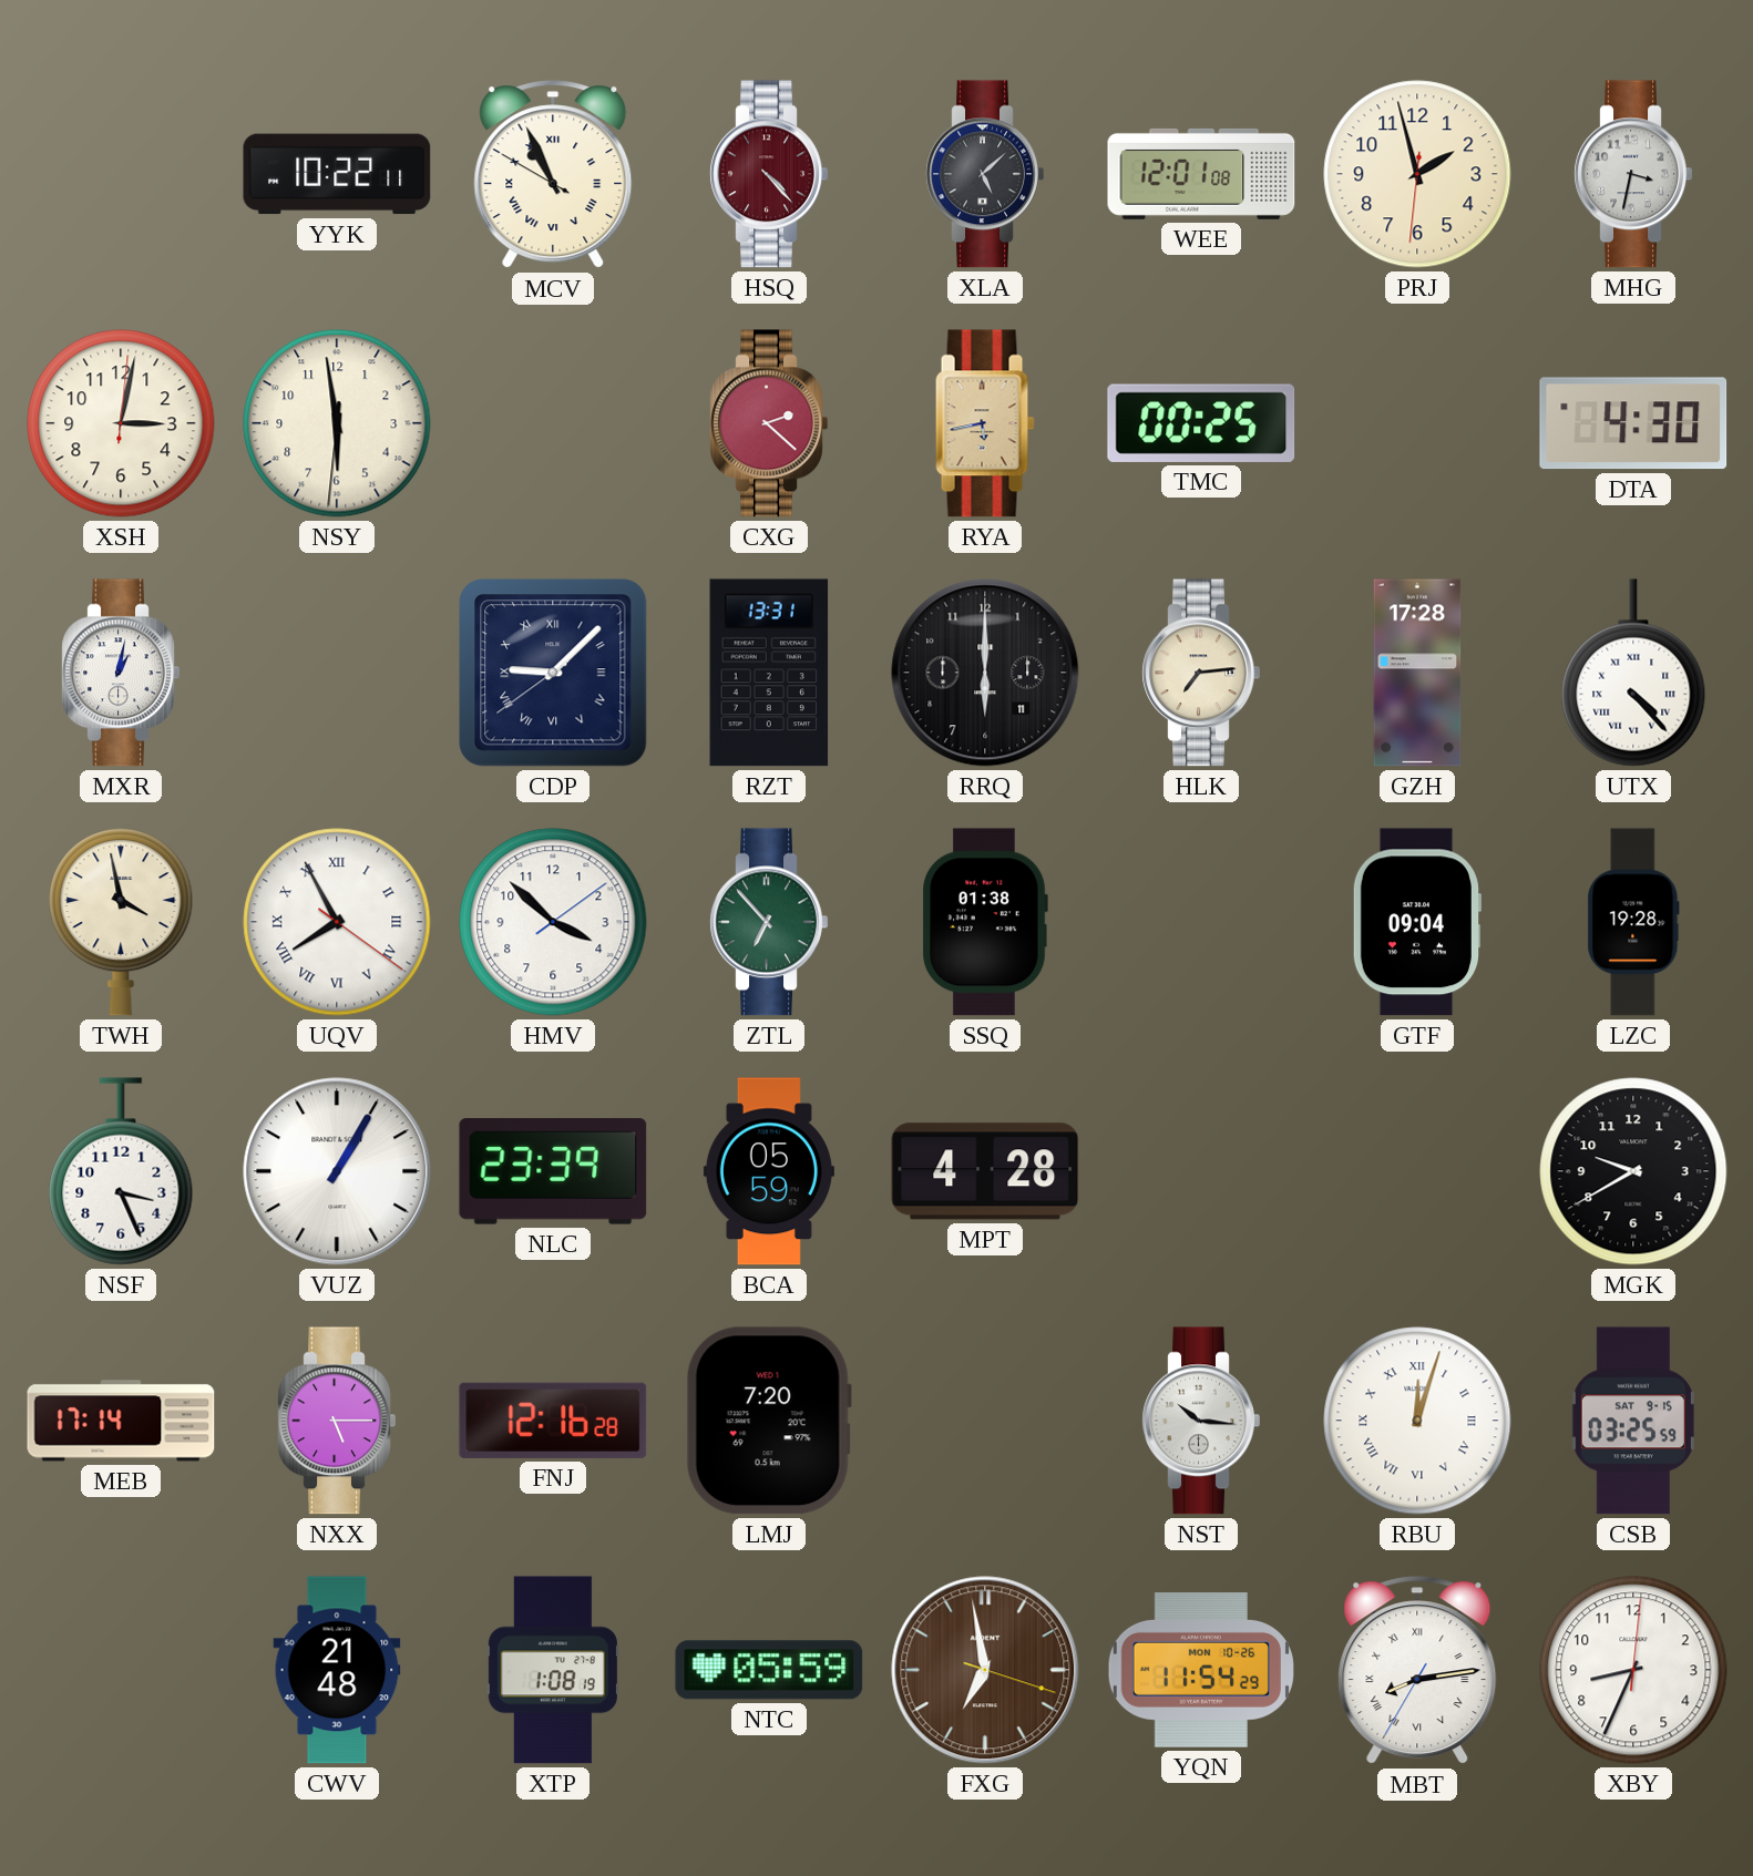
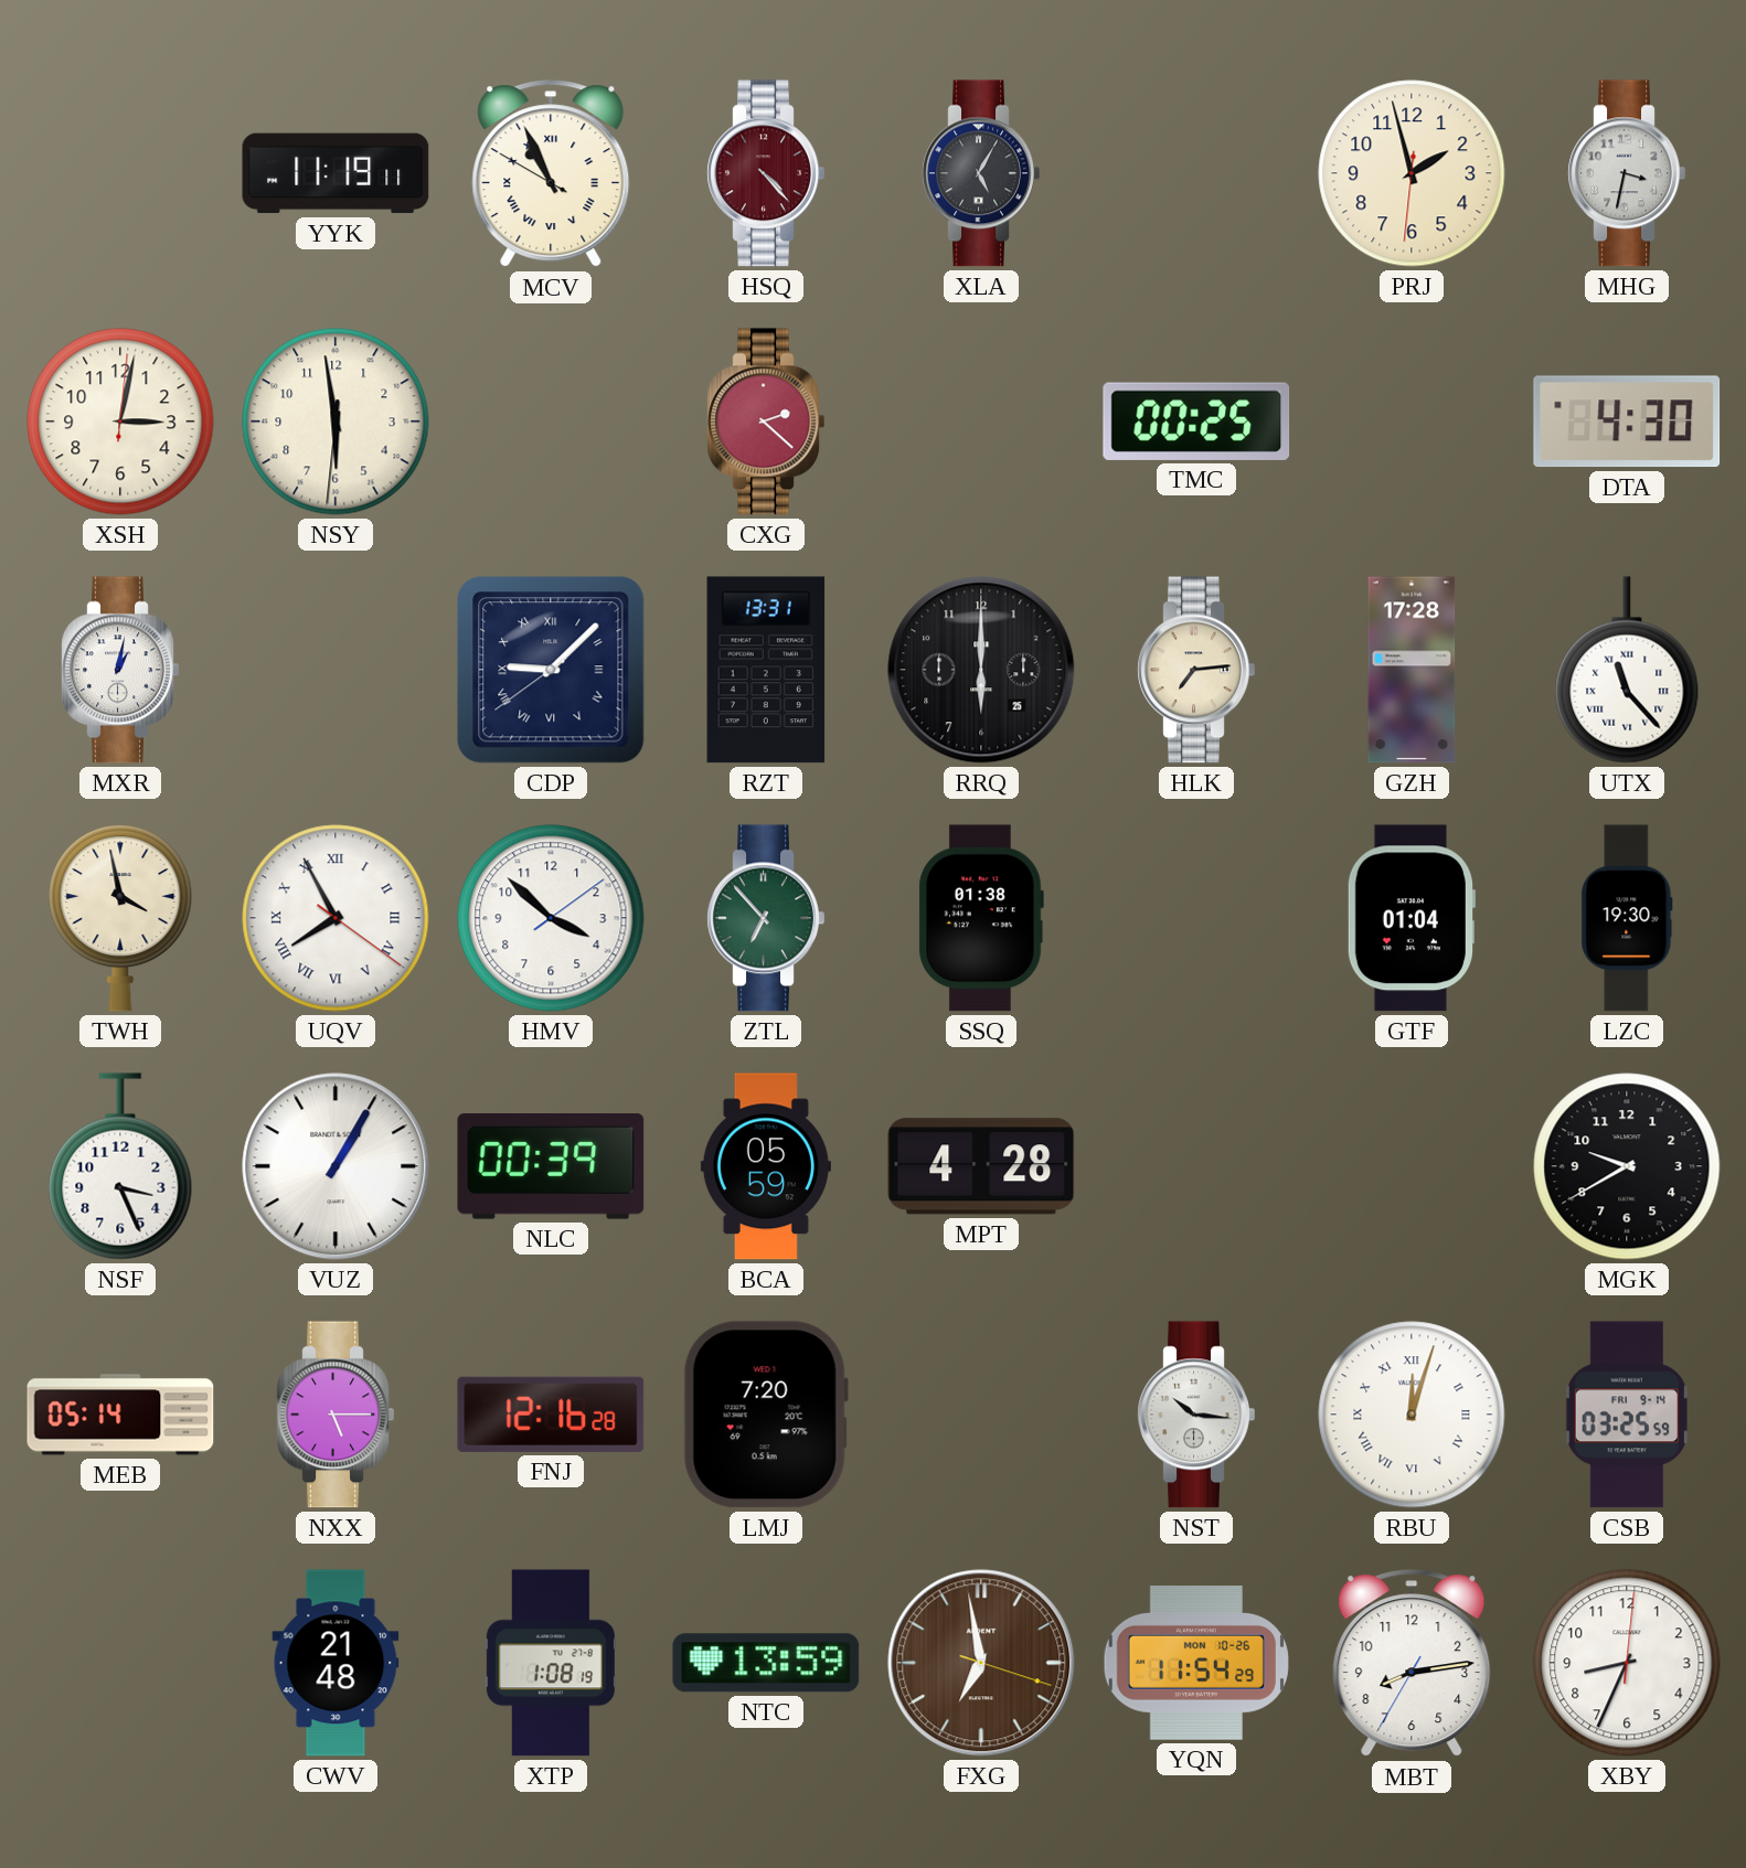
YYK: 10:22 -> 11:19 (336, 173)
XLA: 5:08 -> 5:05 (981, 173)
WEE: 12:01 -> none (1201, 174)
RYA: 5:43 -> none (985, 423)
RRQ date: 11 -> 25 (981, 670)
UTX: 4:23 -> 11:23 (1627, 670)
GTF: 09:04 -> 01:04 (1410, 918)
LZC: 19:28 -> 19:30 (1627, 918)
NLC: 23:39 -> 00:39 (551, 1166)
MEB: 17:14 -> 05:14 (120, 1415)
CSB date: SAT 9-15 -> FRI 9-14 (1627, 1415)
NTC: 05:59 -> 13:59 (766, 1663)
MBT numerals: Roman -> Arabic (1412, 1664)
